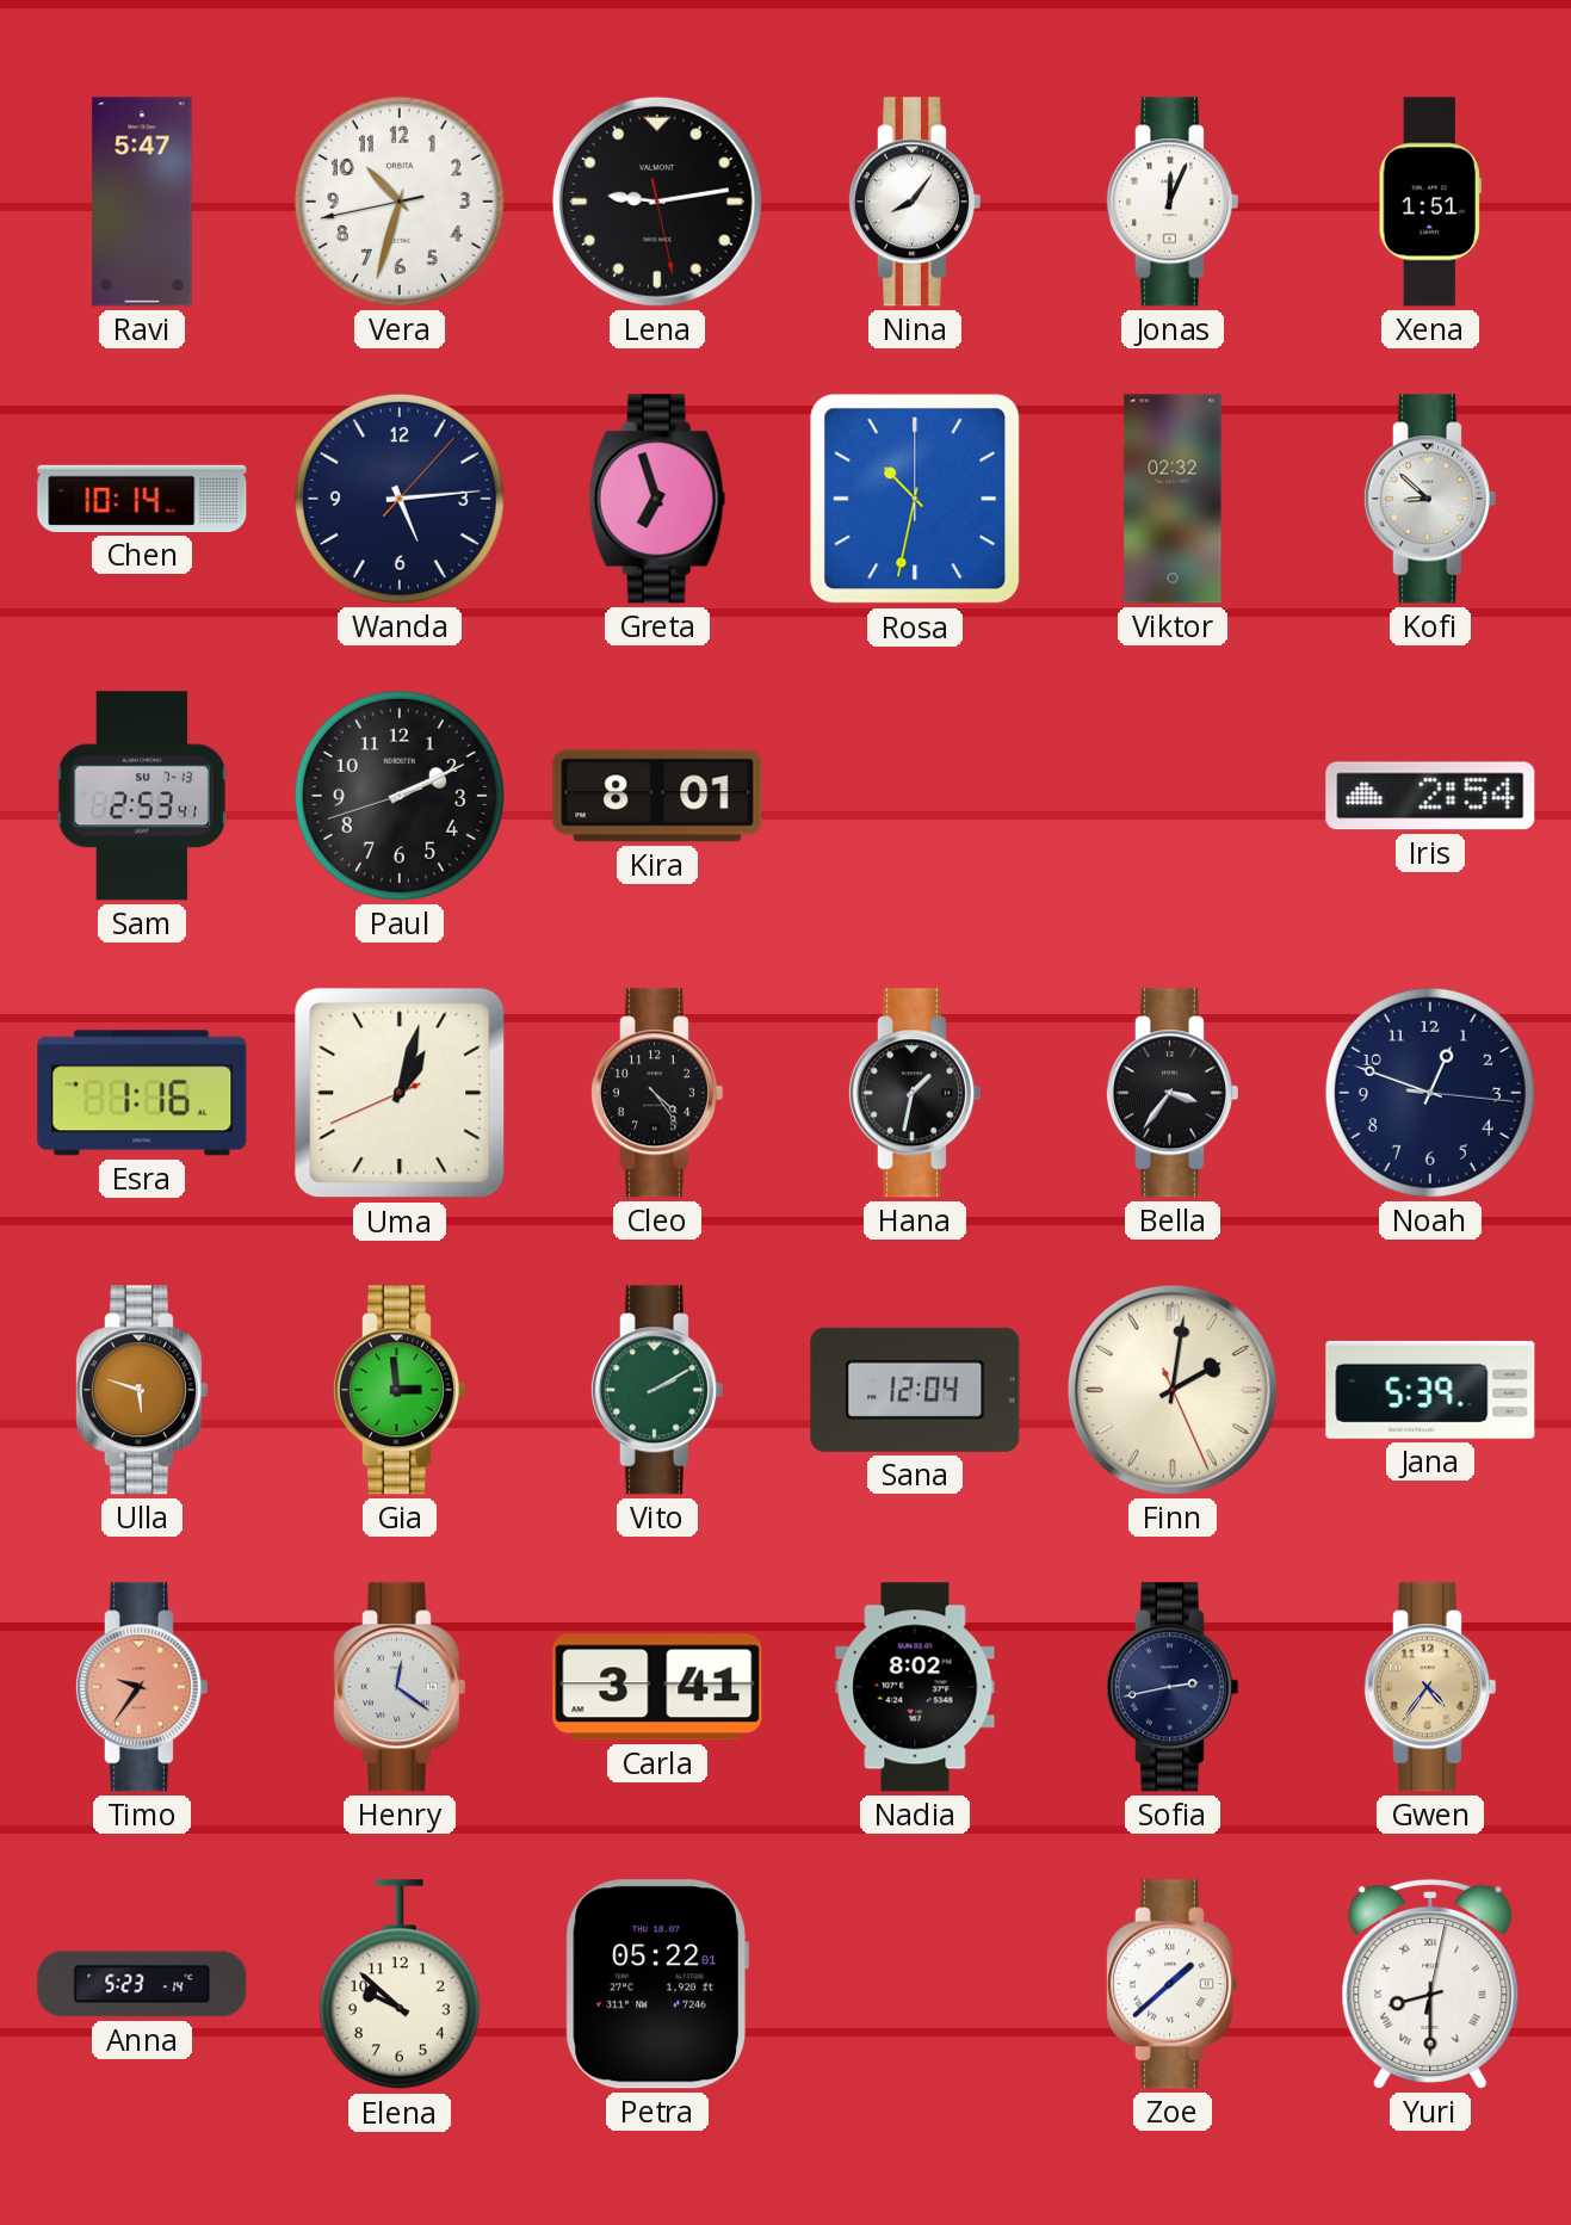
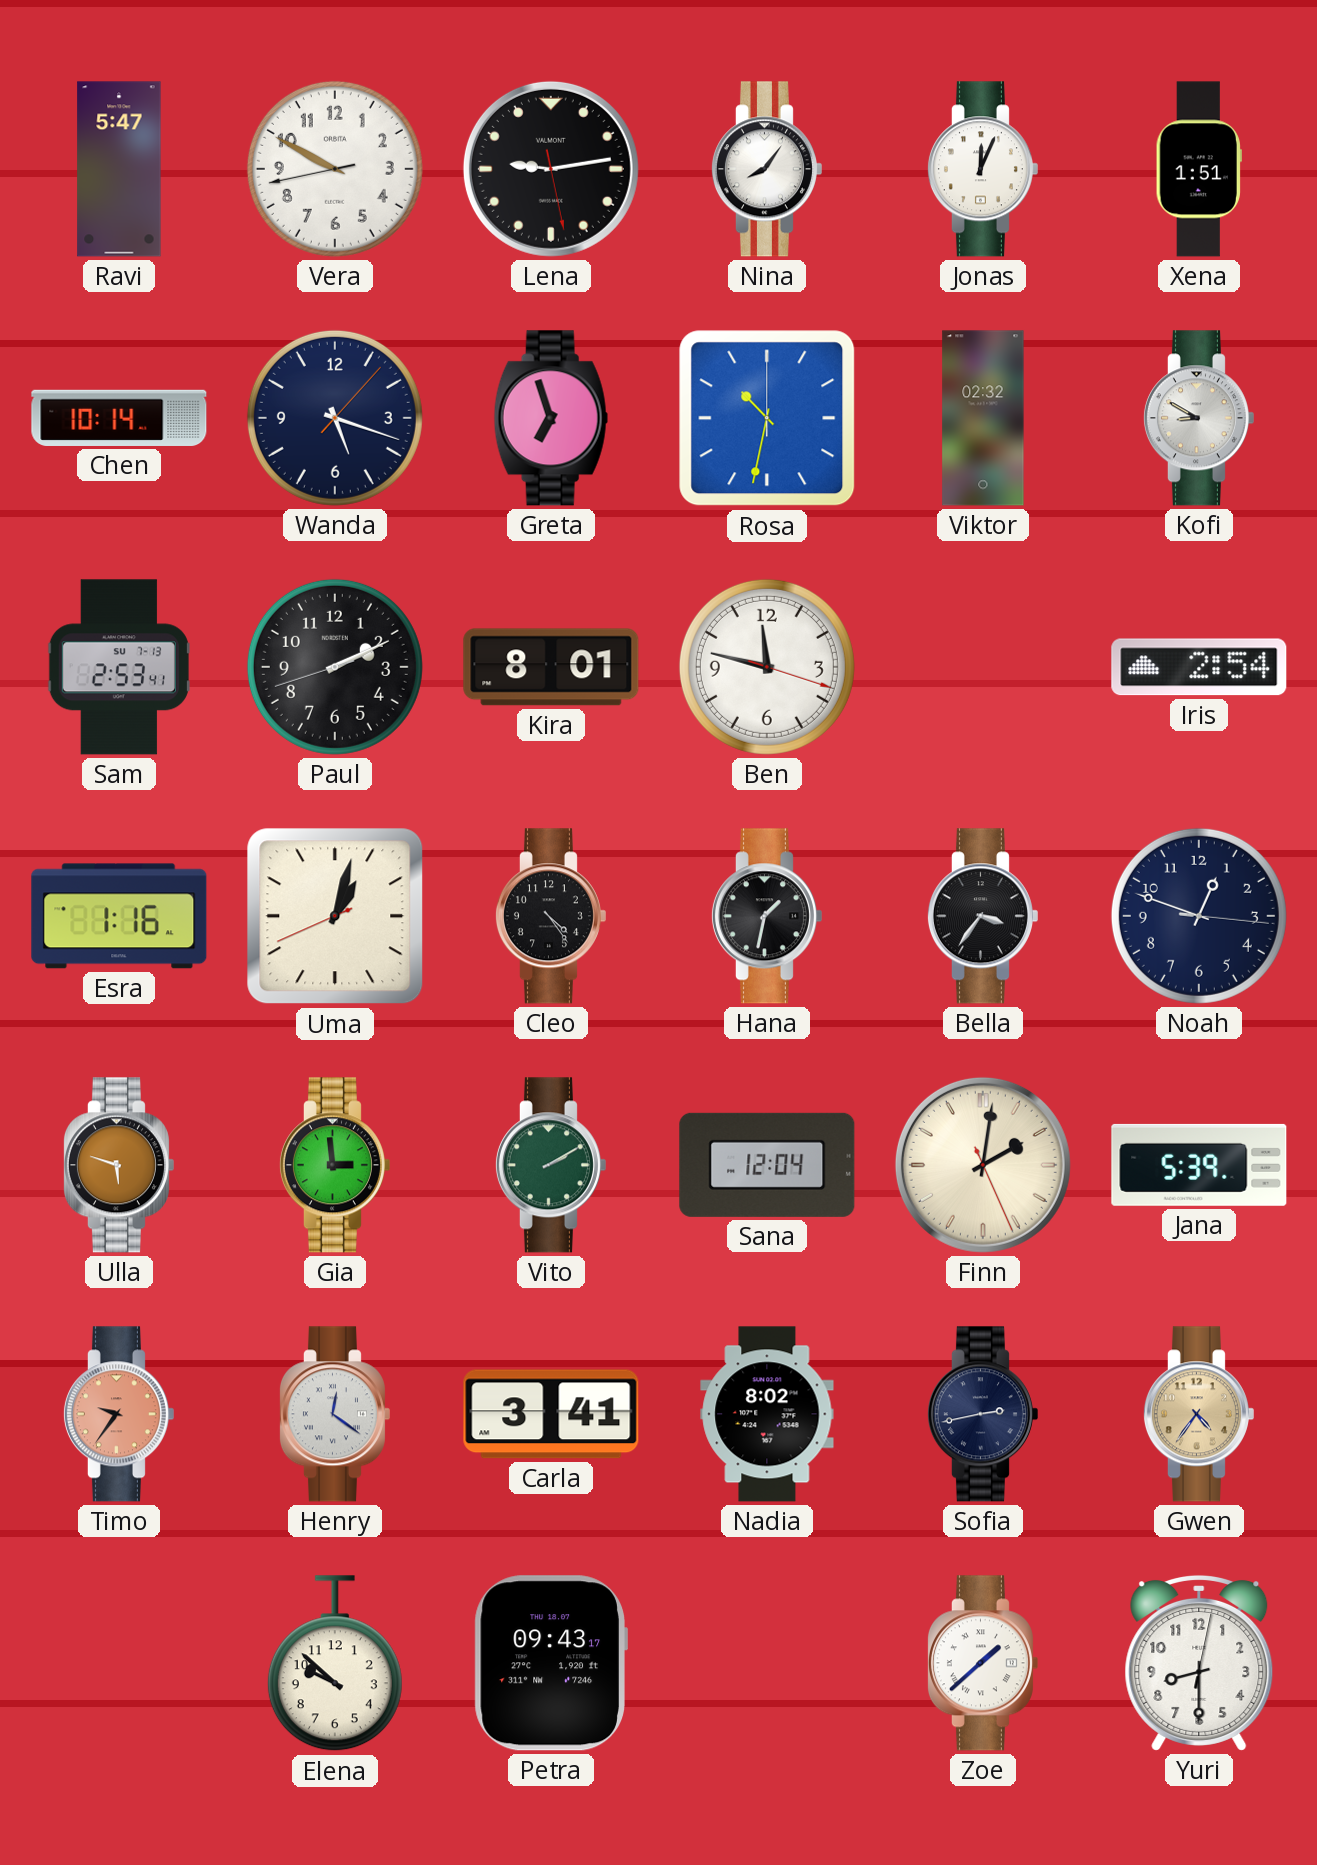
Vera: 10:32 -> 9:49 (335, 169)
Wanda: 5:14 -> 5:18 (335, 418)
Kofi: 8:52 -> 8:50 (1198, 418)
Ben: none -> 11:47 (767, 667)
Anna: 5:23 -> none (142, 1984)
Petra: 05:22 -> 09:43 (551, 1663)
Yuri numerals: Roman -> Arabic (1199, 1663)
